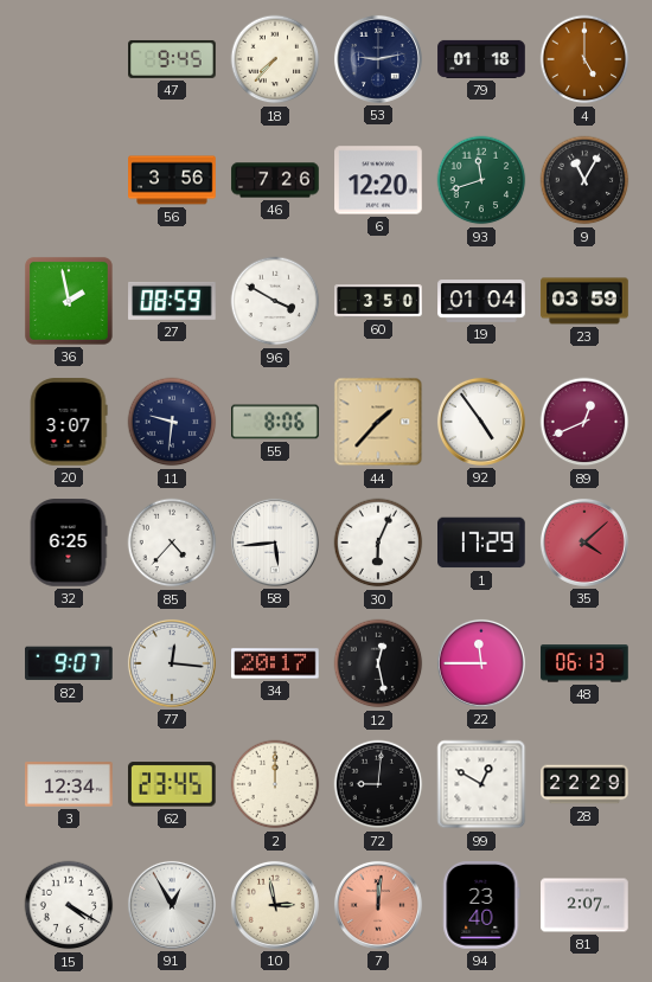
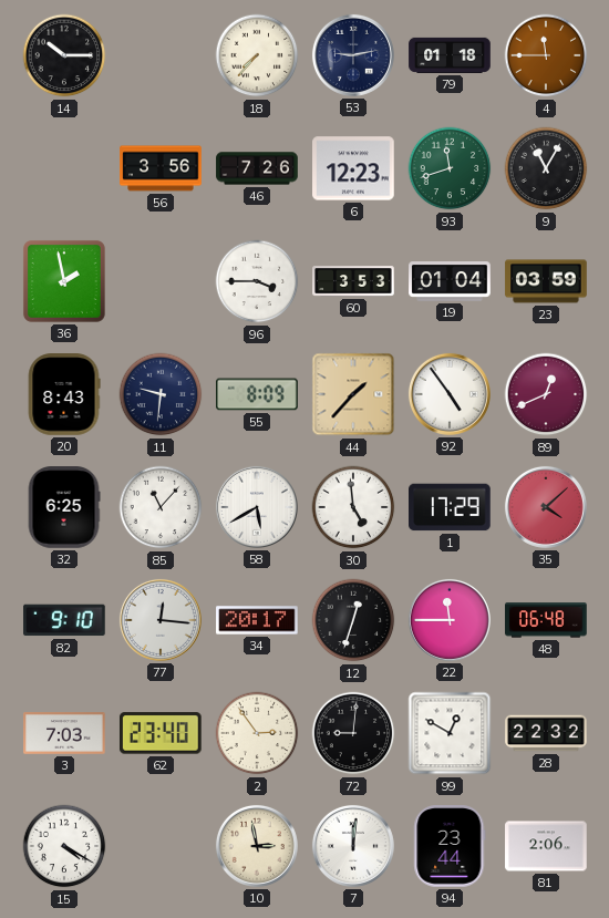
14: none -> 10:15 (64, 55)
47: 9:45 -> none (172, 59)
4: 5:00 -> 11:45 (546, 55)
6: 12:20 -> 12:23 (353, 168)
27: 08:59 -> none (172, 301)
96: 3:50 -> 3:45 (257, 281)
60: 3:50 -> 3:53 (353, 281)
20: 3:07 -> 8:43 (64, 394)
55: 8:06 -> 8:09 (257, 394)
85: 4:37 -> 11:07 (161, 507)
58: 5:44 -> 5:40 (257, 507)
30: 6:04 -> 4:59 (353, 507)
82: 9:07 -> 9:10 (65, 620)
12: 12:28 -> 12:33 (353, 620)
48: 06:13 -> 06:48 (546, 620)
3: 12:34 -> 7:03 (64, 733)
62: 23:45 -> 23:40 (161, 733)
2: 12:00 -> 2:54 (257, 733)
28: 22:29 -> 22:32 (546, 733)
91: 12:55 -> none (172, 905)
7 dial: salmon -> white (353, 846)
94: 23:40 -> 23:44 (450, 846)
81: 2:07 -> 2:06 (546, 846)
